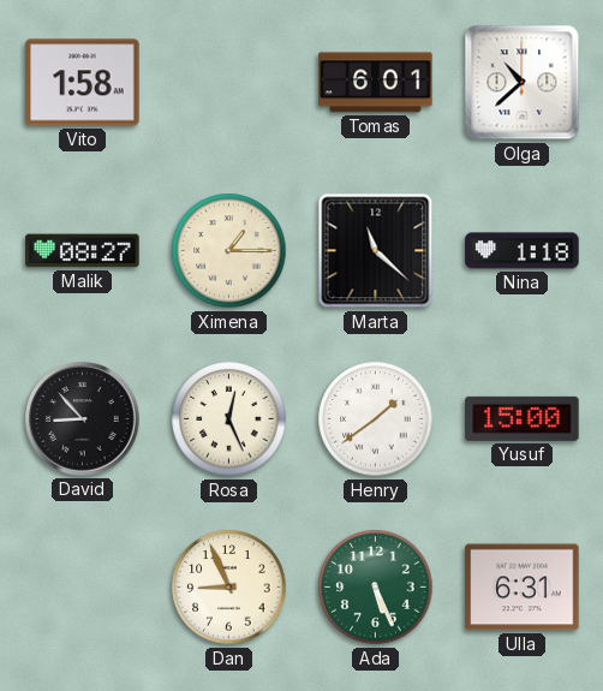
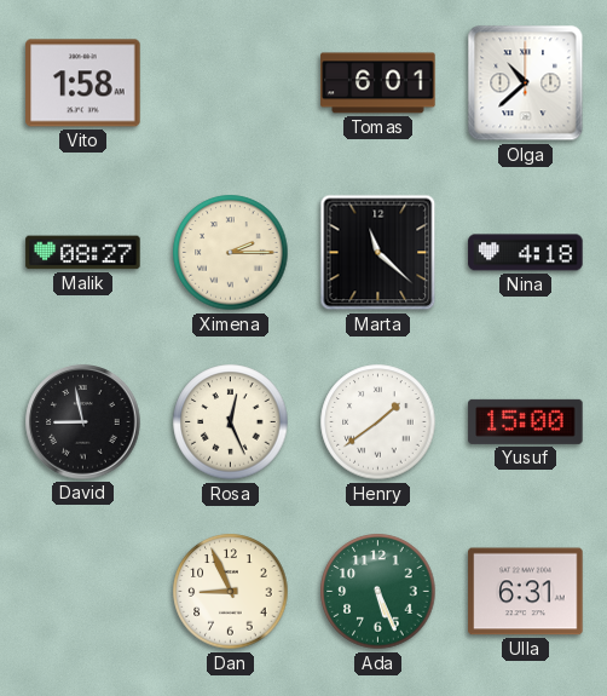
Ximena: 1:15 -> 2:15 (231, 253)
Nina: 1:18 -> 4:18 (526, 253)
David: 8:53 -> 8:58 (83, 422)
